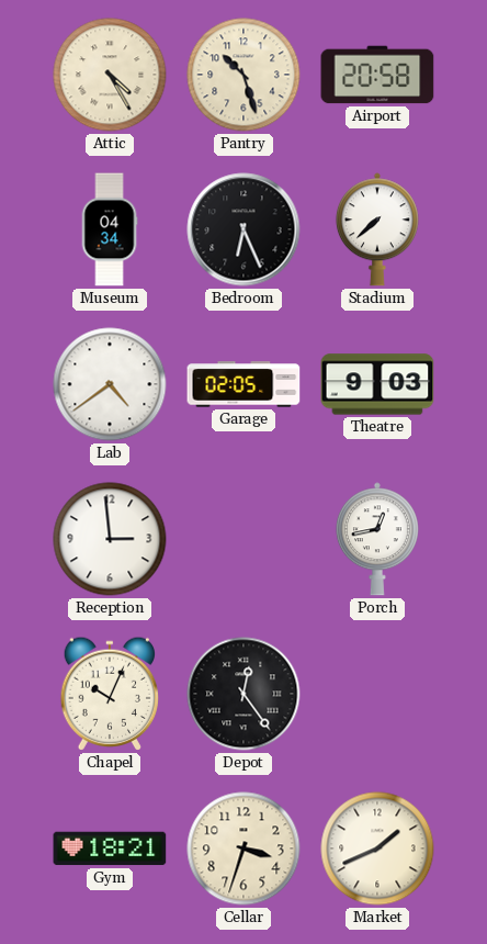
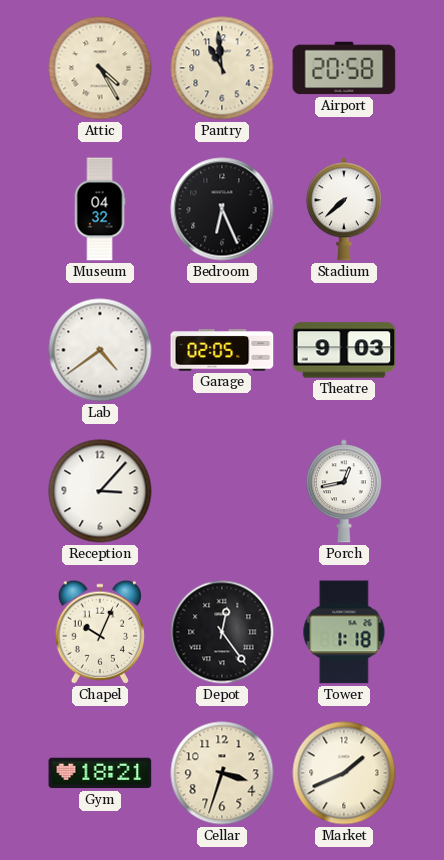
Pantry: 10:27 -> 10:59 (222, 68)
Museum: 04:34 -> 04:32 (100, 209)
Reception: 2:59 -> 3:07 (100, 491)
Tower: none -> 1:18 (344, 632)
